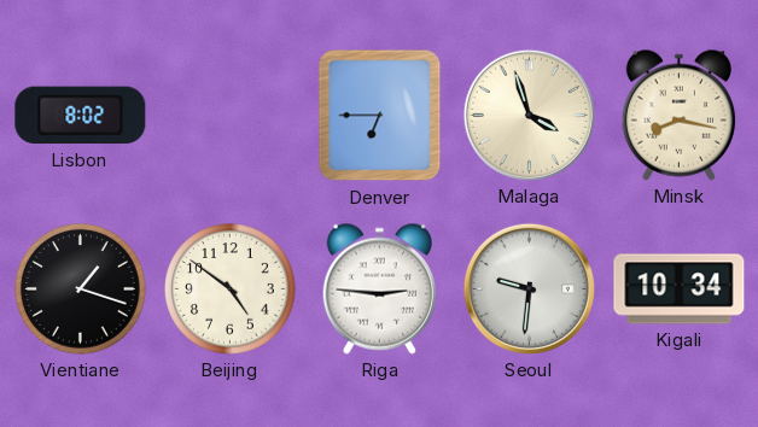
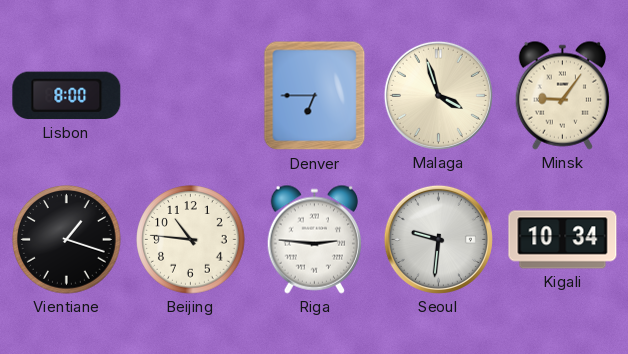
Lisbon: 8:02 -> 8:00 (67, 96)
Minsk: 8:17 -> 9:06 (562, 95)
Beijing: 4:51 -> 10:46 (191, 240)
